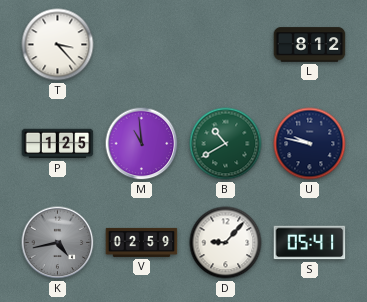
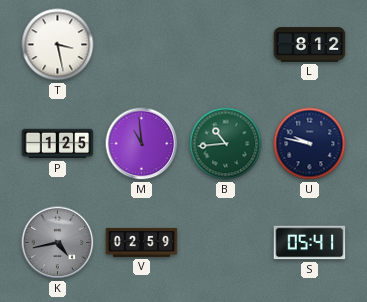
T: 3:23 -> 3:28 (58, 45)
B: 10:40 -> 10:44 (226, 144)
D: 9:07 -> none (226, 243)
